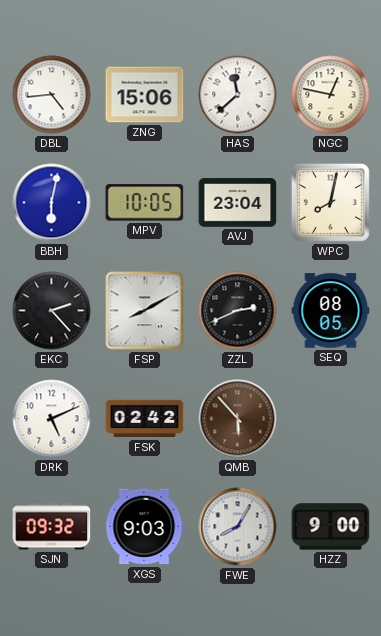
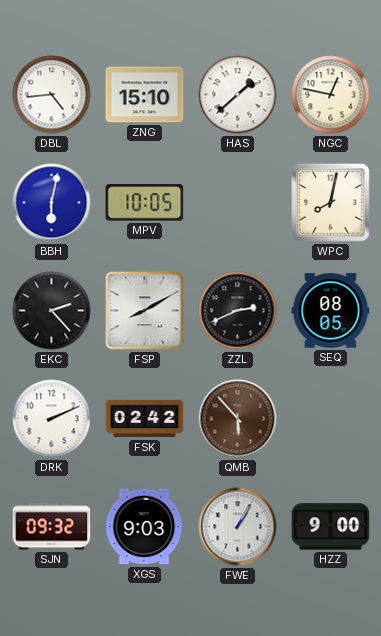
ZNG: 15:06 -> 15:10 (145, 95)
HAS: 11:38 -> 1:38 (238, 95)
AVJ: 23:04 -> none (238, 203)
DRK: 5:11 -> 2:11 (52, 419)
FWE: 8:05 -> 1:05 (238, 527)
